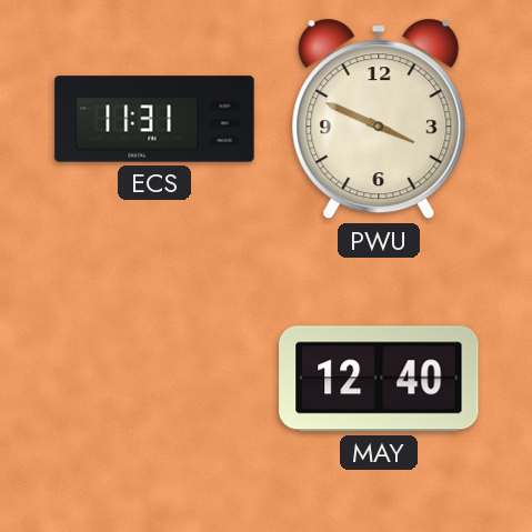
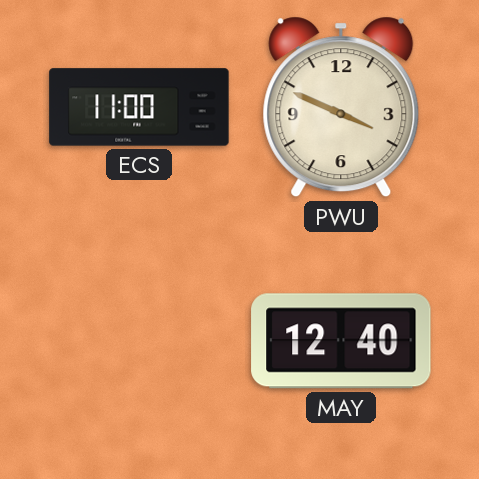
ECS: 11:31 -> 11:00 (139, 107)
